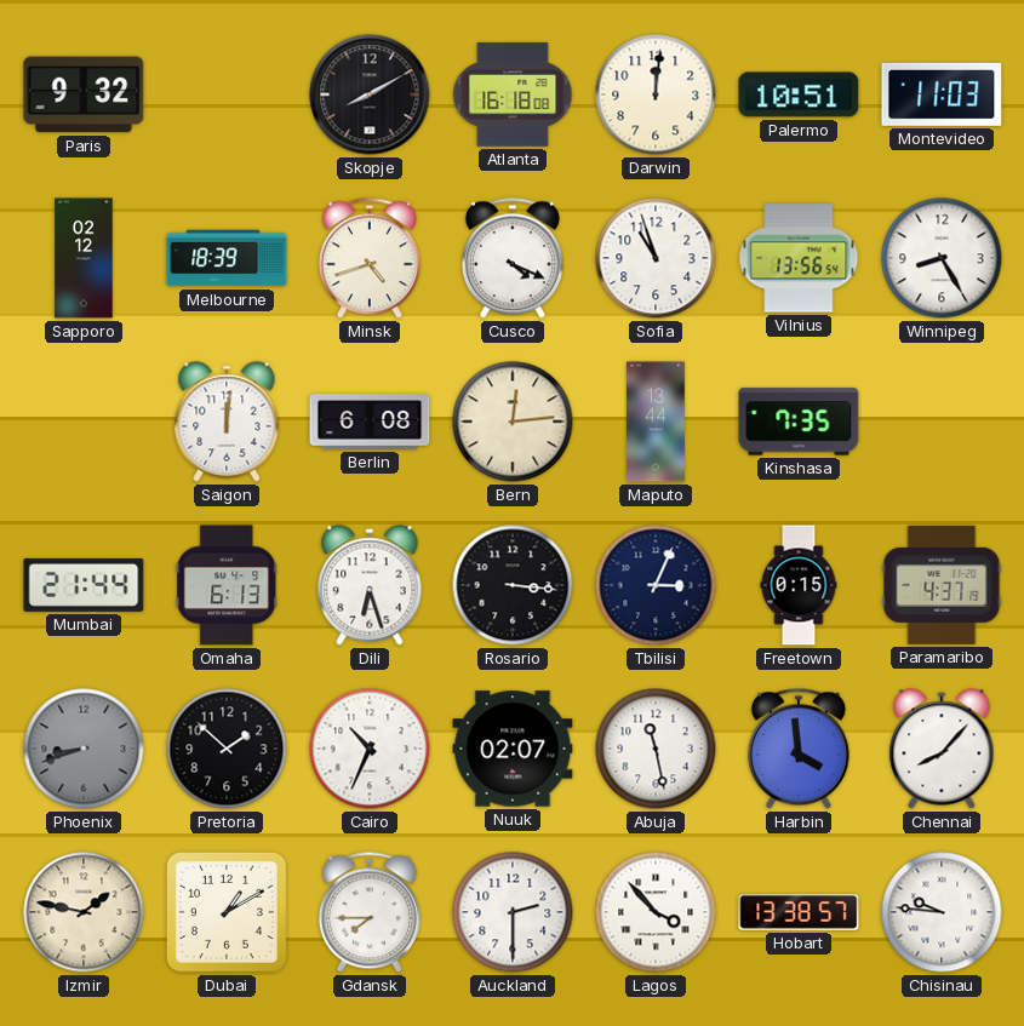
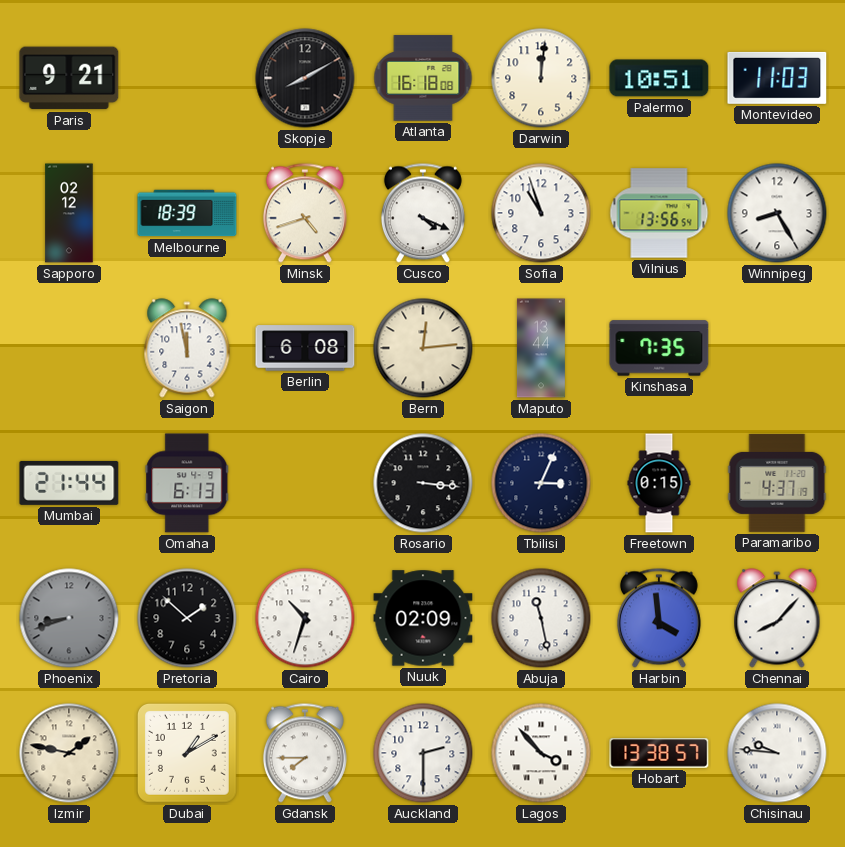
Paris: 9:32 -> 9:21 (69, 78)
Saigon: 12:01 -> 11:58 (187, 348)
Dili: 6:27 -> none (370, 585)
Cairo: 10:34 -> 10:33 (305, 618)
Nuuk: 02:07 -> 02:09 (423, 618)
